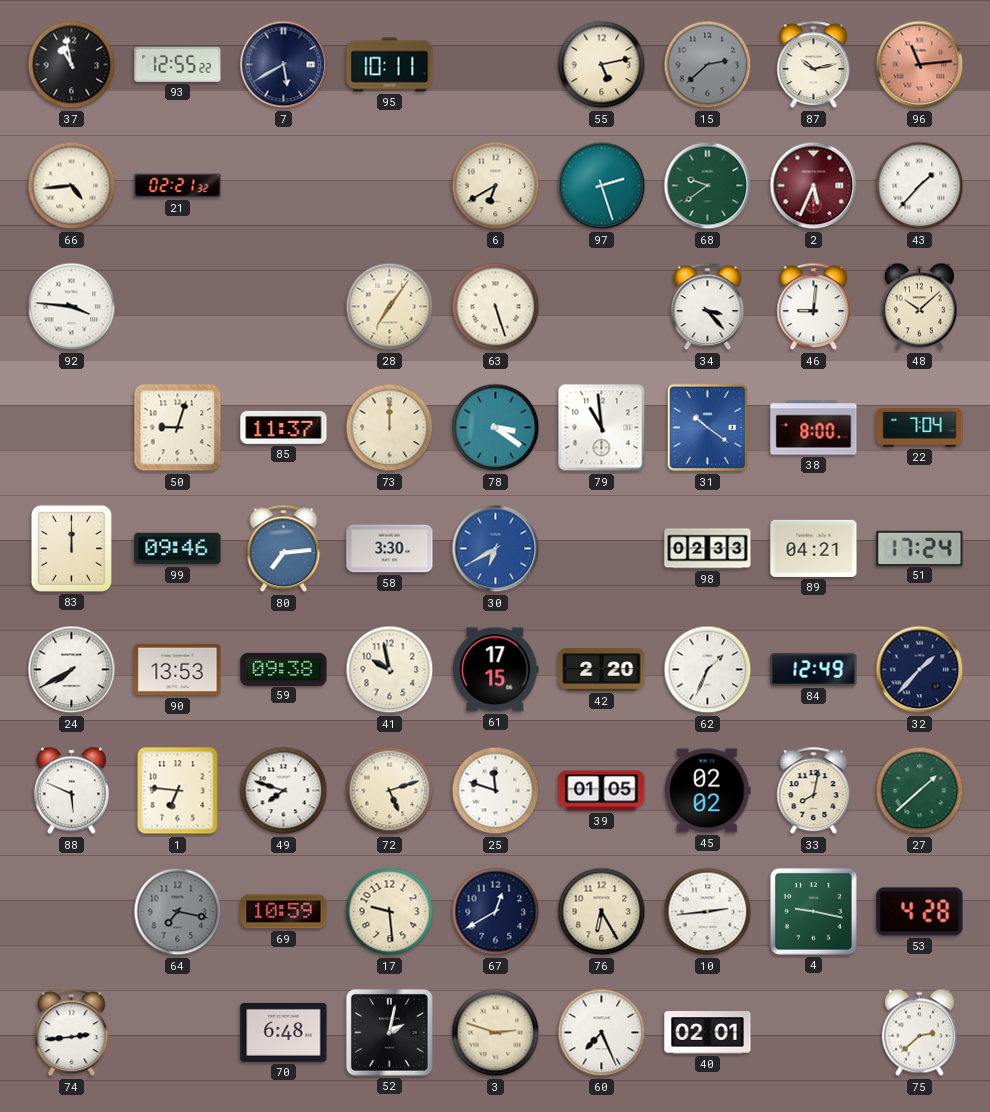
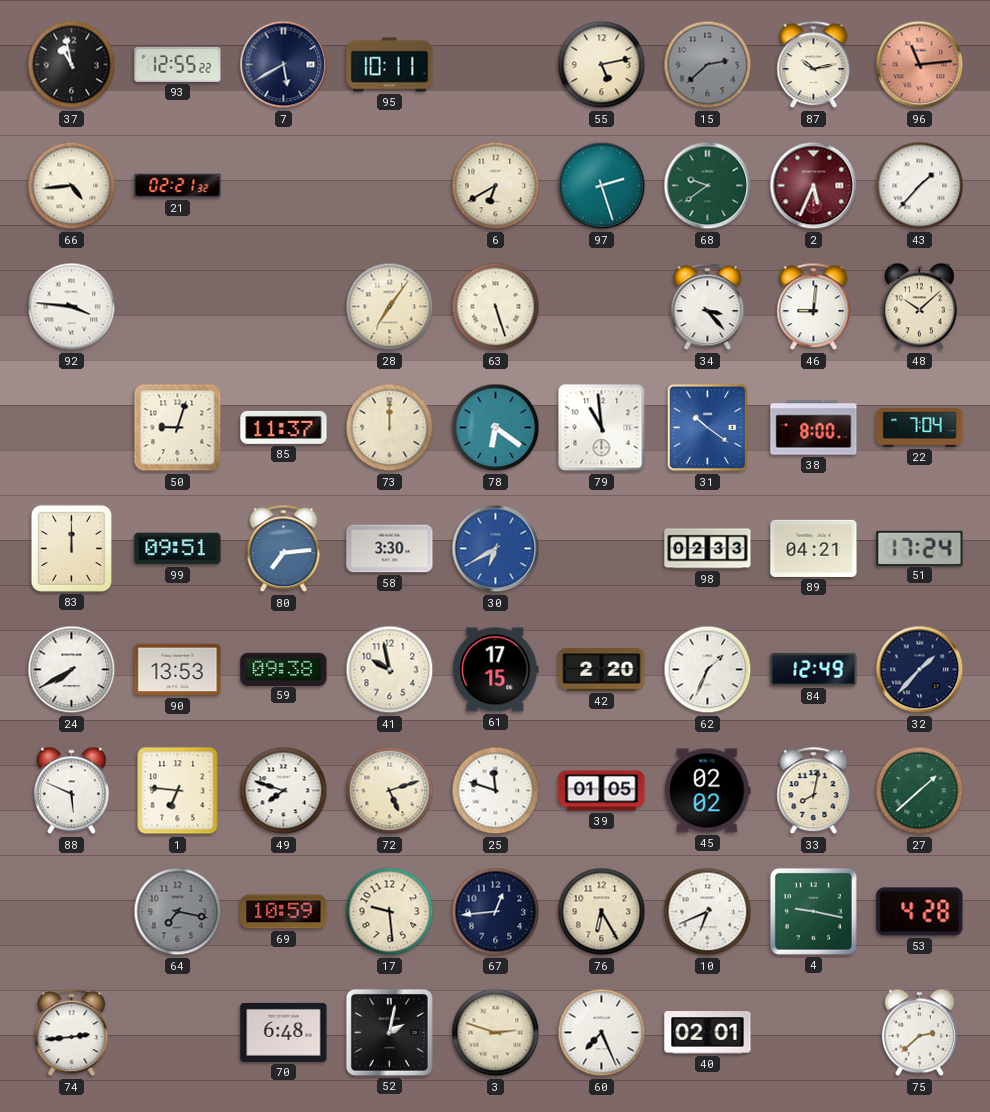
78: 3:21 -> 6:21 (496, 428)
99: 09:46 -> 09:51 (178, 549)
67: 12:40 -> 12:44 (496, 912)
10: 2:44 -> 6:41 (708, 912)
